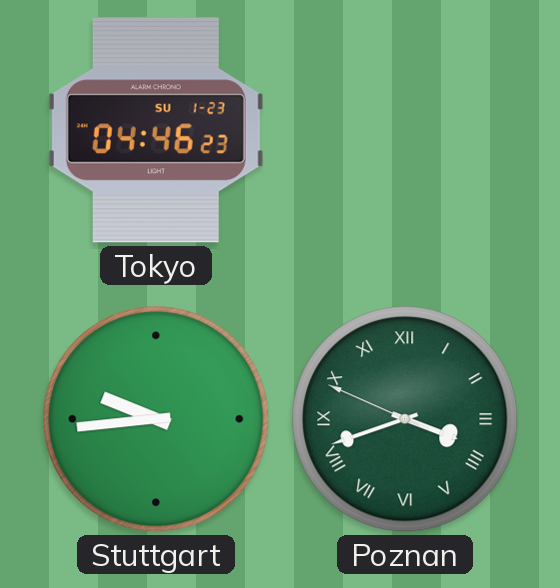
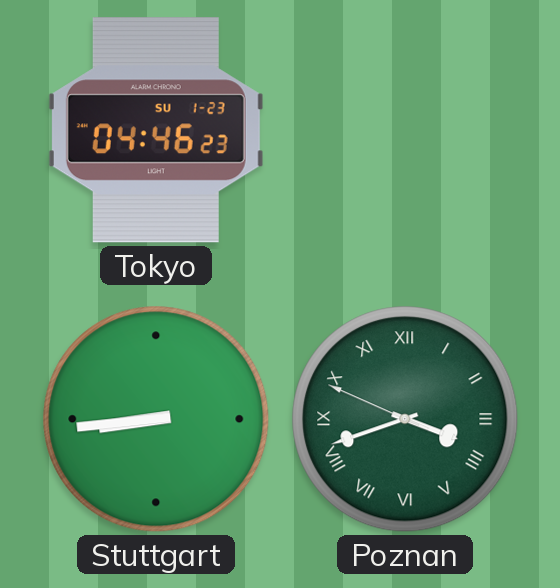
Stuttgart: 9:44 -> 8:44 (156, 419)
